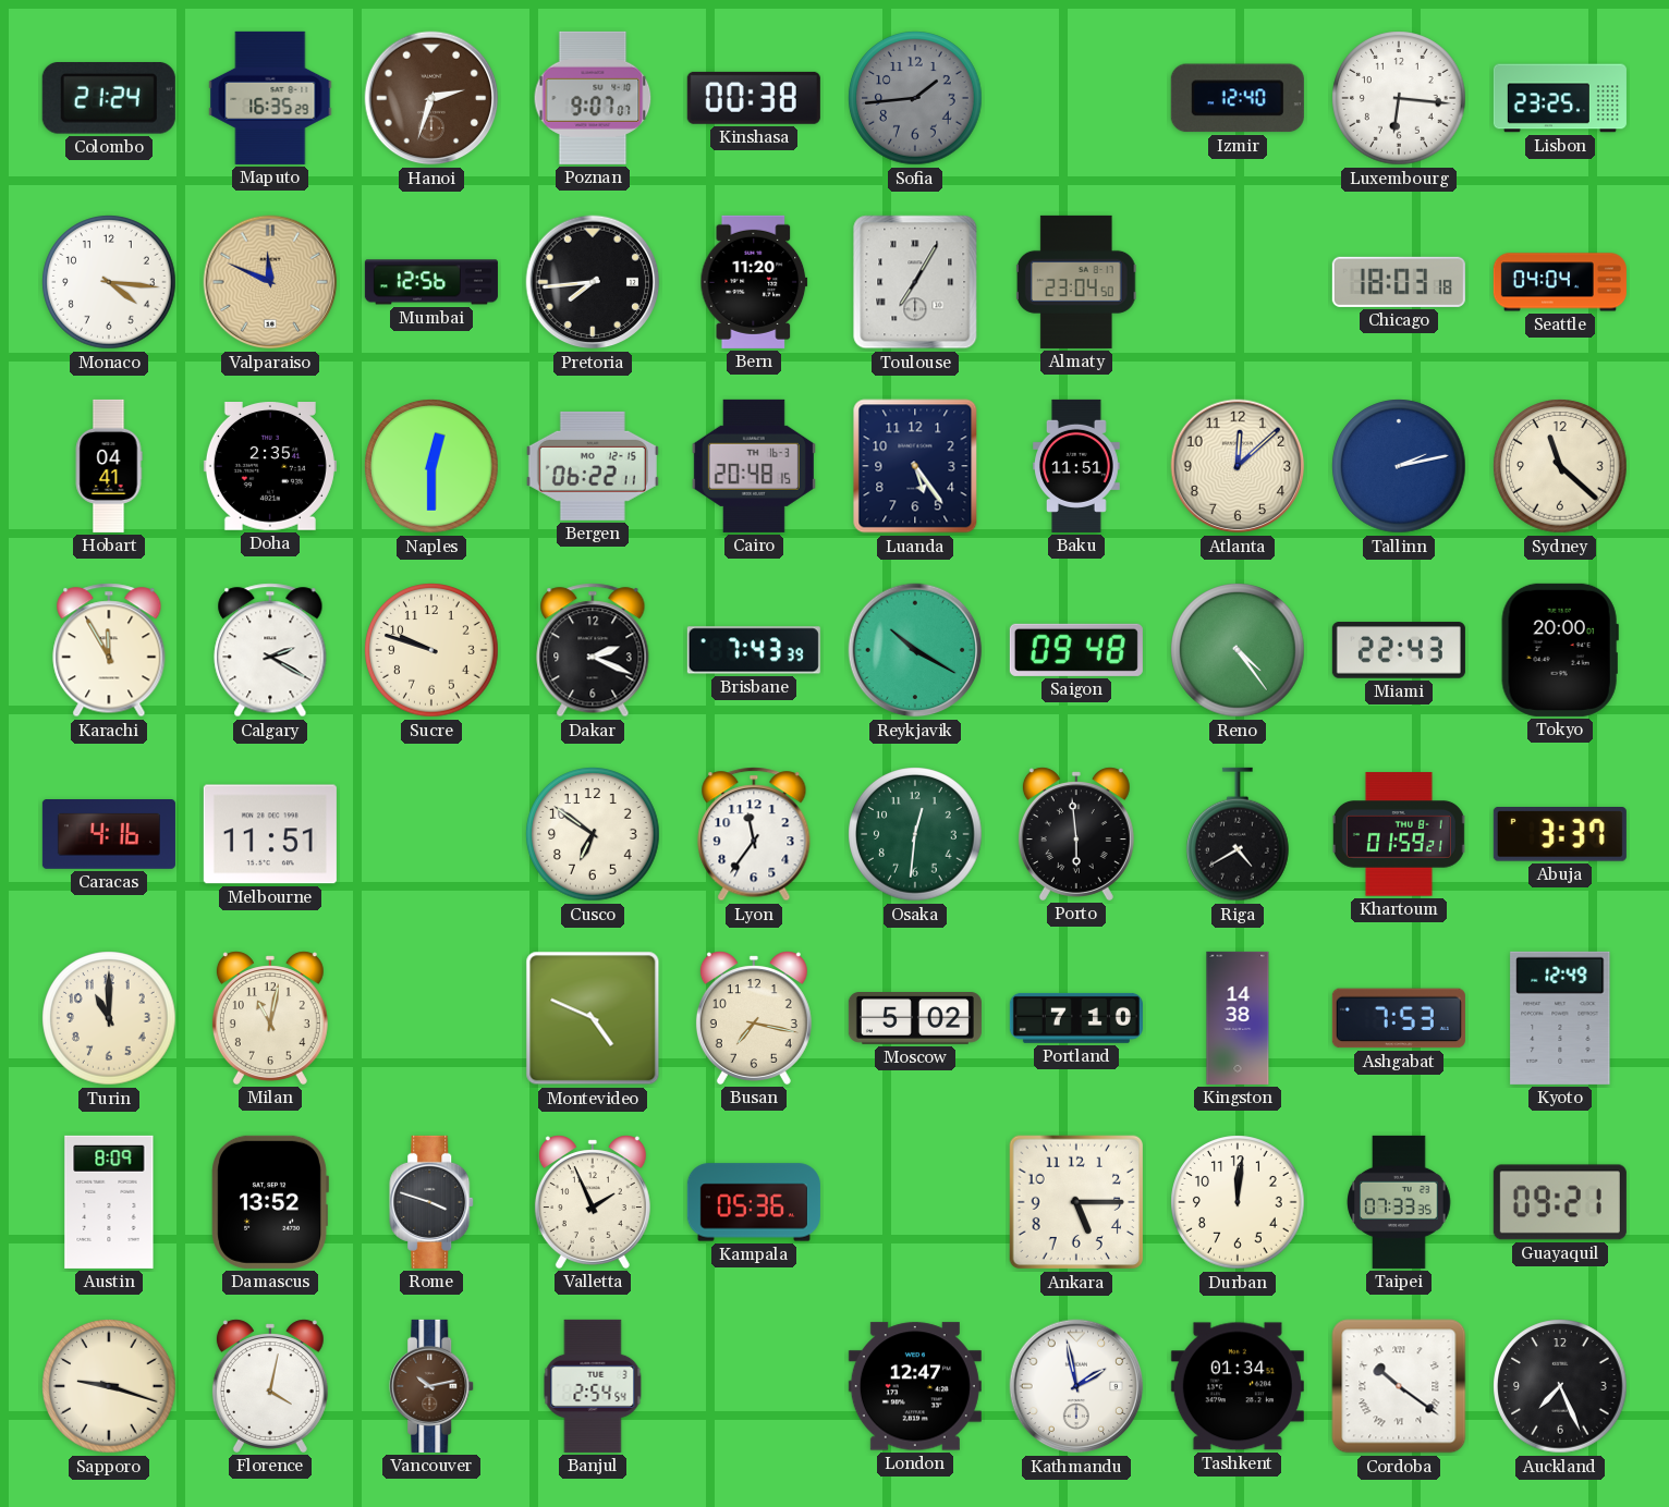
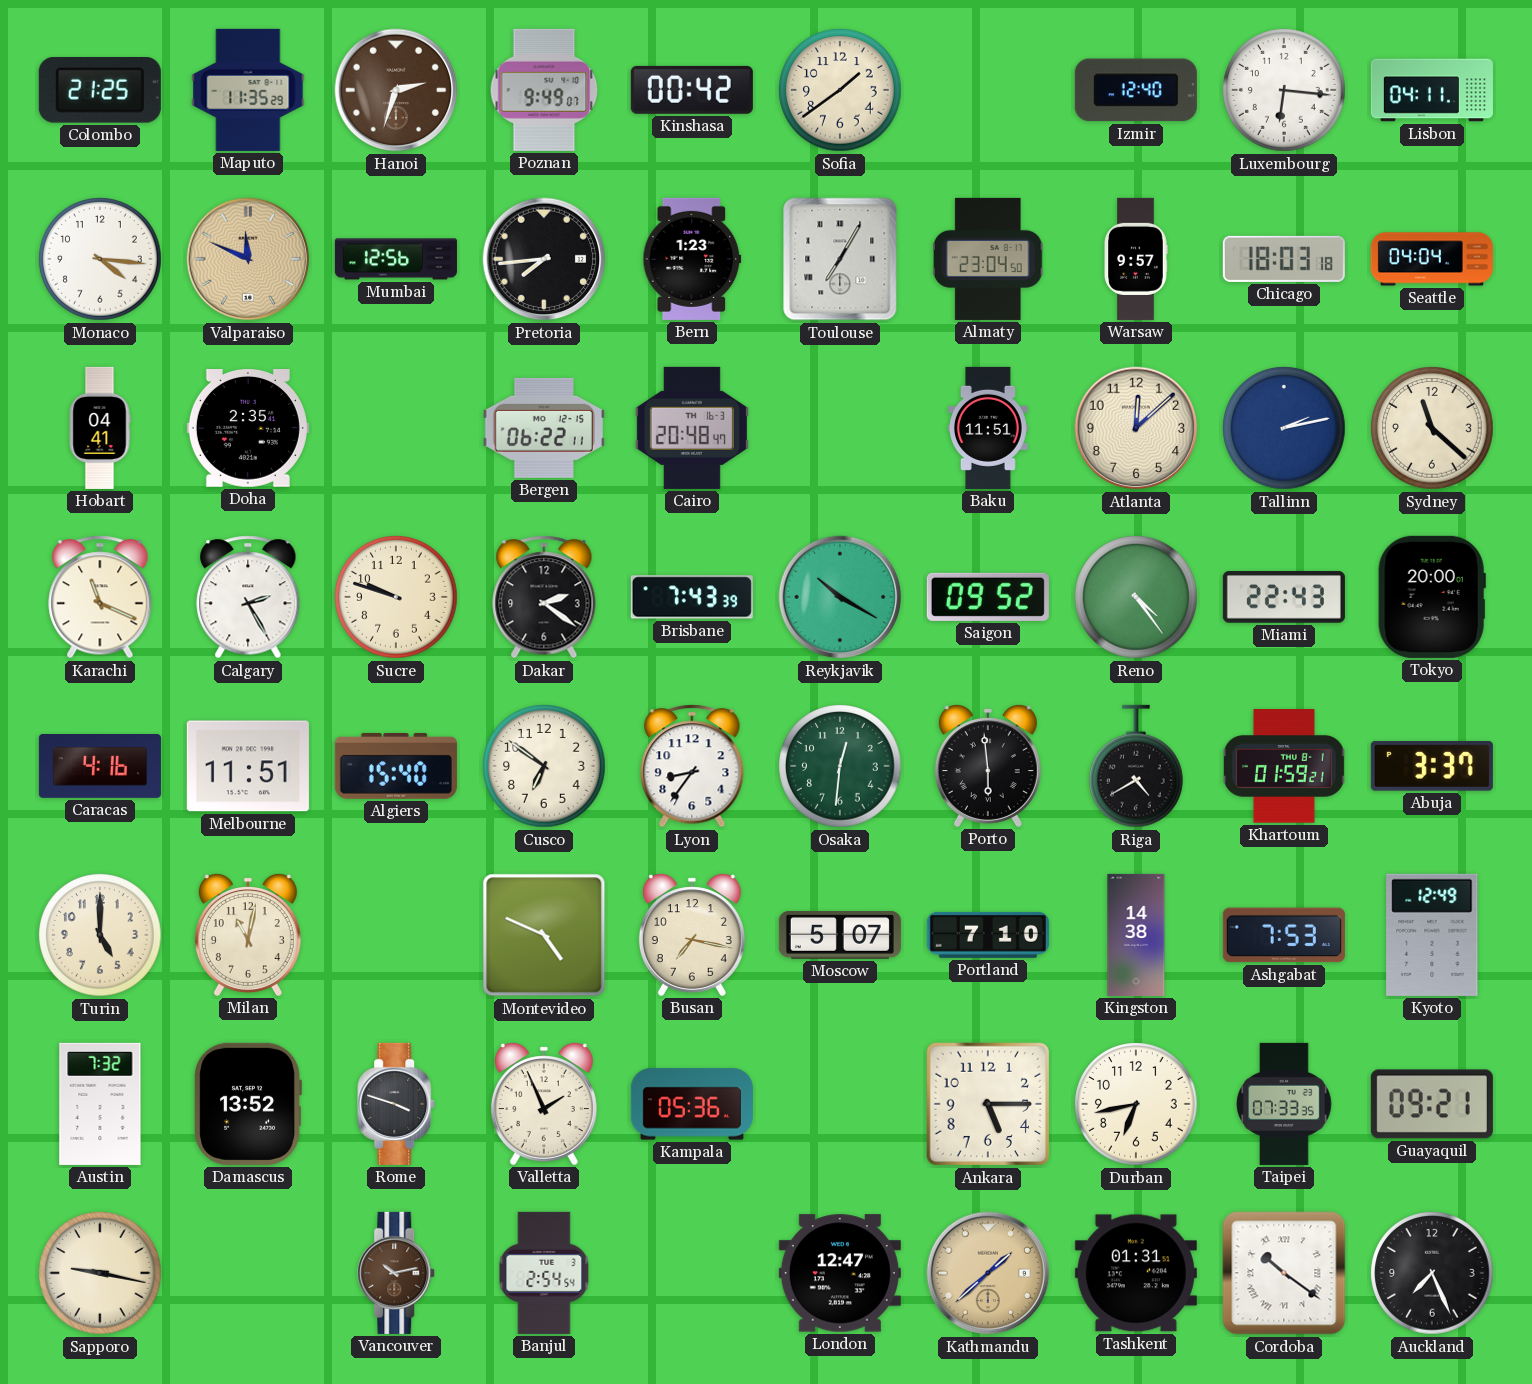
Colombo: 21:24 -> 21:25 (100, 91)
Maputo: 16:35 -> 11:35 (248, 90)
Poznan: 9:07 -> 9:49 (544, 90)
Kinshasa: 00:38 -> 00:42 (692, 90)
Sofia: 1:44 -> 1:39 (840, 90)
Sofia dial: grey -> cream (840, 90)
Lisbon: 23:25 -> 04:11 (1432, 90)
Bern: 11:20 -> 1:23 (692, 259)
Warsaw: none -> 9:57 (1136, 259)
Naples: 12:30 -> none (431, 466)
Cairo: 20:48:15 -> 20:48:47 (692, 428)
Luanda: 5:24 -> none (915, 466)
Karachi: 11:55 -> 11:19 (100, 597)
Calgary: 2:20 -> 2:25 (248, 597)
Dakar: 2:19 -> 2:21 (544, 597)
Saigon: 09:48 -> 09:52 (988, 597)
Algiers: none -> 15:40 (396, 767)
Lyon: 11:36 -> 8:36 (692, 766)
Turin: 11:00 -> 5:00 (100, 935)
Moscow: 5:02 -> 5:07 (840, 936)
Austin: 8:09 -> 7:32 (100, 1104)
Durban: 12:01 -> 6:43 (1136, 1104)
Sapporo: 9:18 -> 9:17 (100, 1273)
Florence: 4:02 -> none (270, 1386)
Kathmandu: 1:58 -> 1:38 (988, 1273)
Kathmandu dial: white -> champagne (988, 1273)
Tashkent: 01:34 -> 01:31 (1136, 1273)
